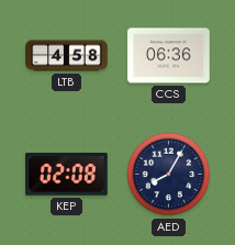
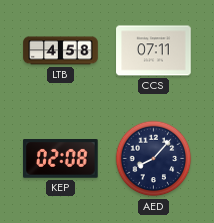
CCS: 06:36 -> 07:11 (154, 51)
AED: 8:05 -> 8:07 (154, 159)
